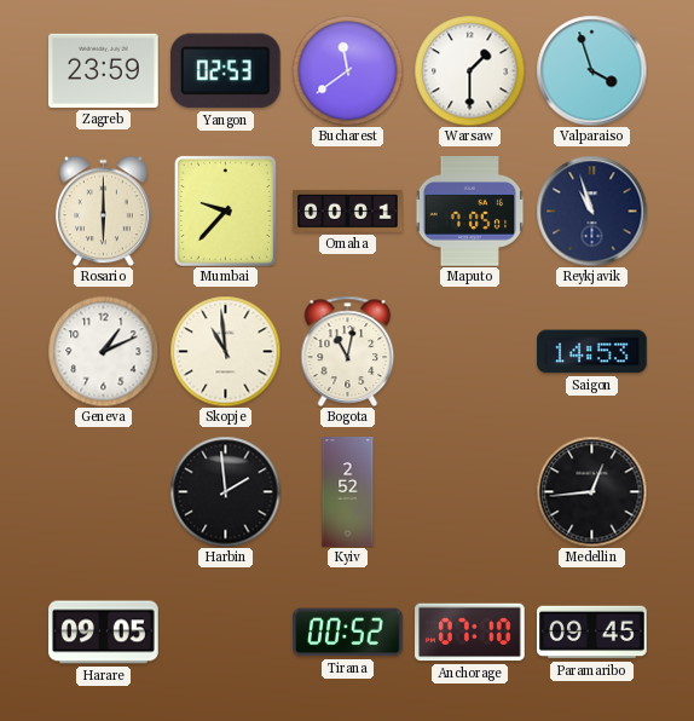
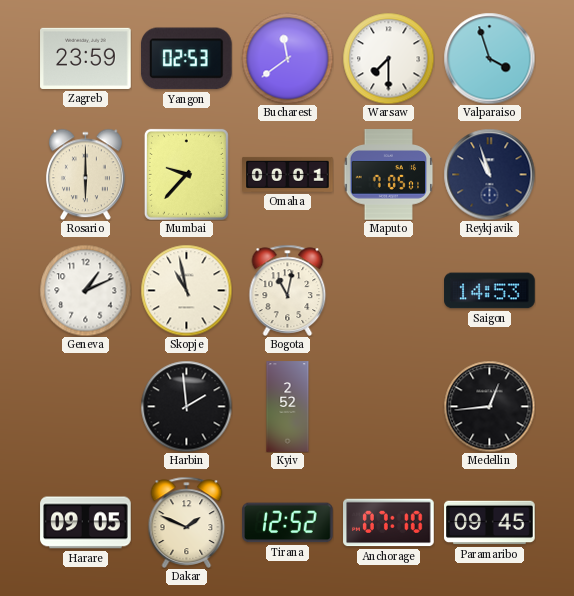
Warsaw: 1:30 -> 7:30 (388, 58)
Skopje: 10:59 -> 10:58 (186, 290)
Dakar: none -> 1:49 (187, 522)
Tirana: 00:52 -> 12:52 (288, 523)
